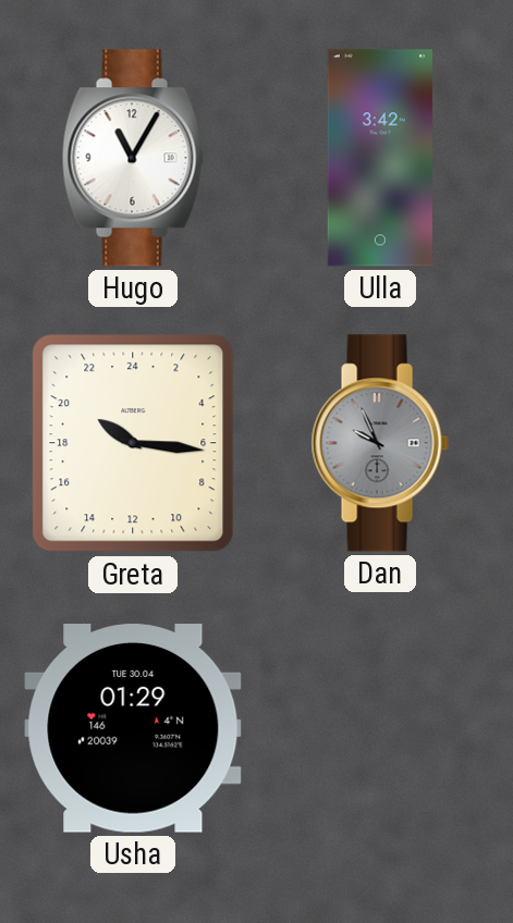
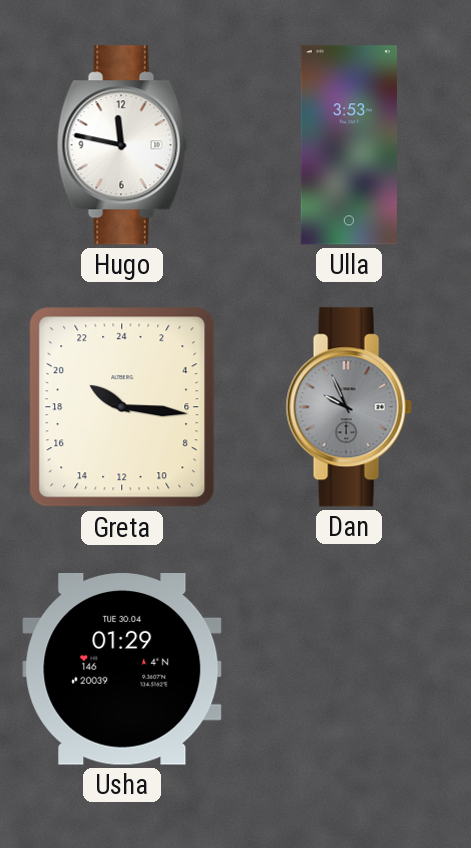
Hugo: 11:05 -> 11:47 (122, 145)
Ulla: 3:42 -> 3:53 (349, 145)
